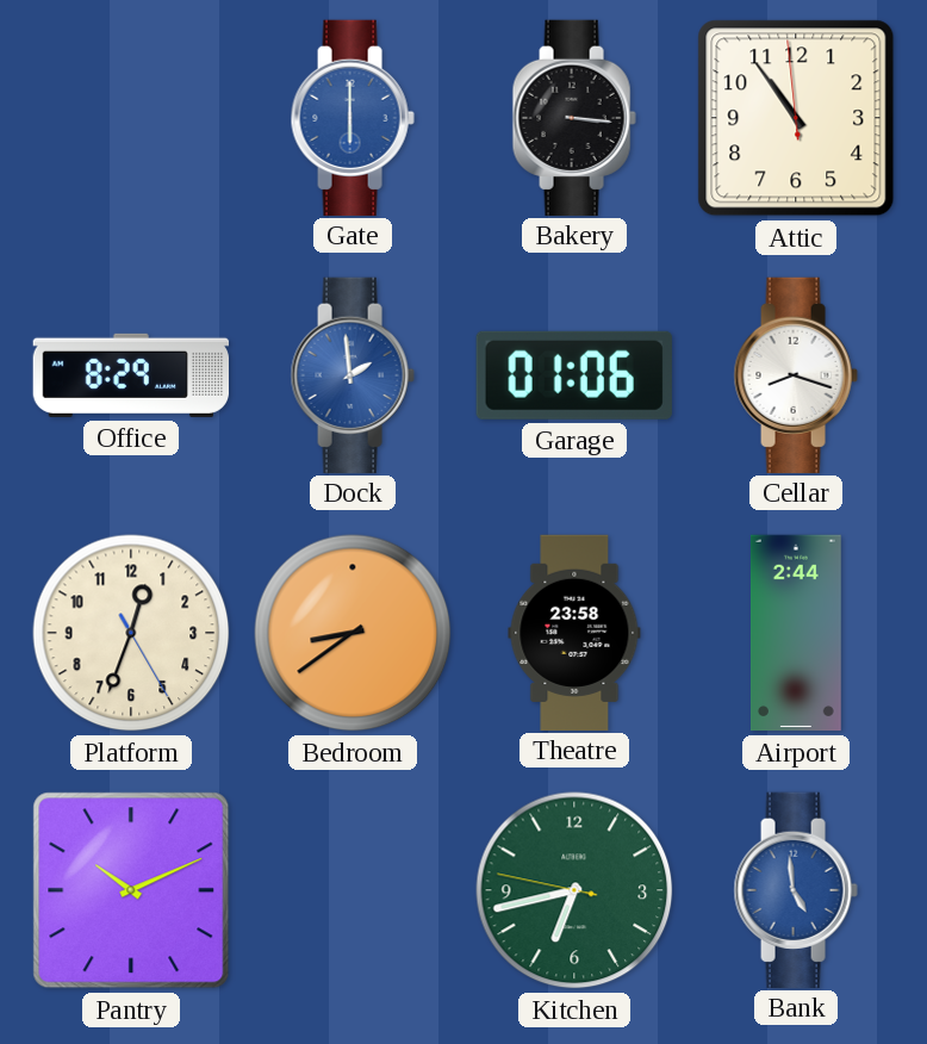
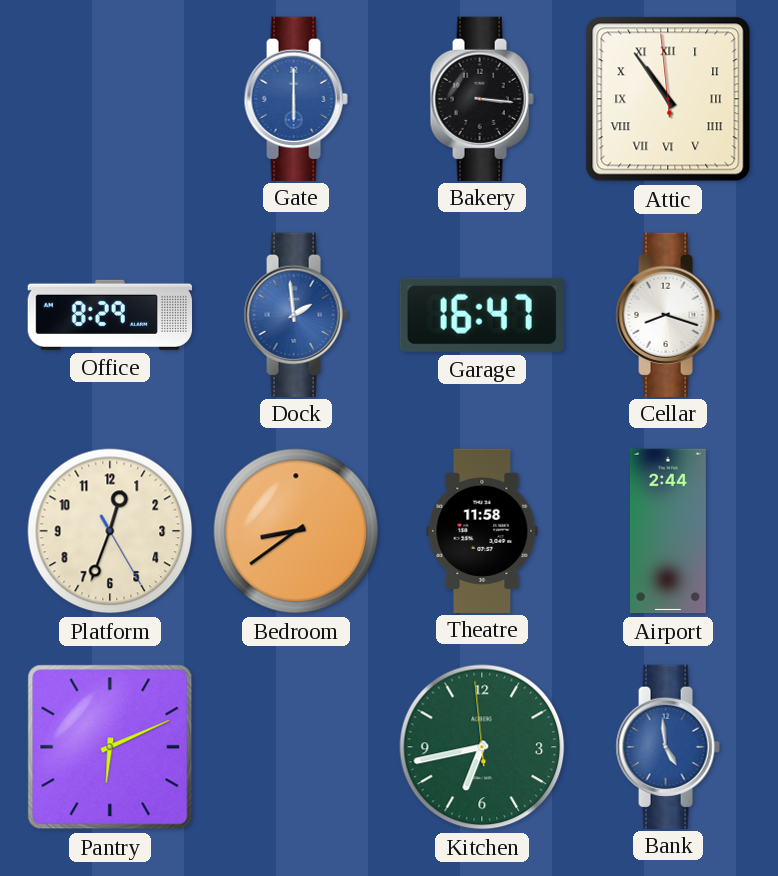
Attic numerals: Arabic -> Roman (668, 99)
Garage: 01:06 -> 16:47 (482, 315)
Theatre: 23:58 -> 11:58 (482, 530)
Pantry: 10:11 -> 6:11 (110, 747)
Kitchen: 6:42:47 -> 6:42:59 (482, 747)
